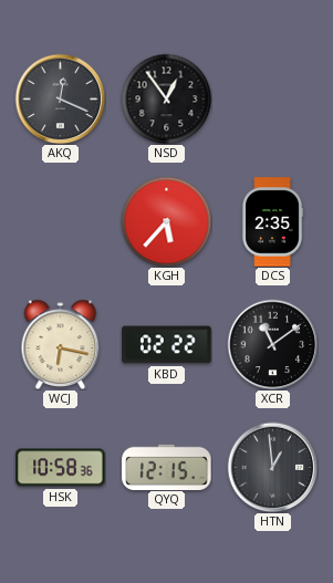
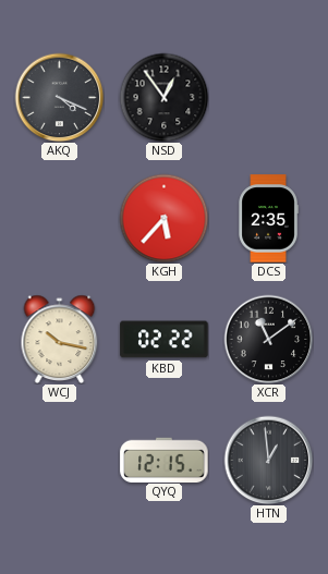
AKQ: 12:19 -> 4:19 (59, 97)
WCJ: 6:17 -> 10:17 (60, 339)
HSK: 10:58 -> none (61, 468)
